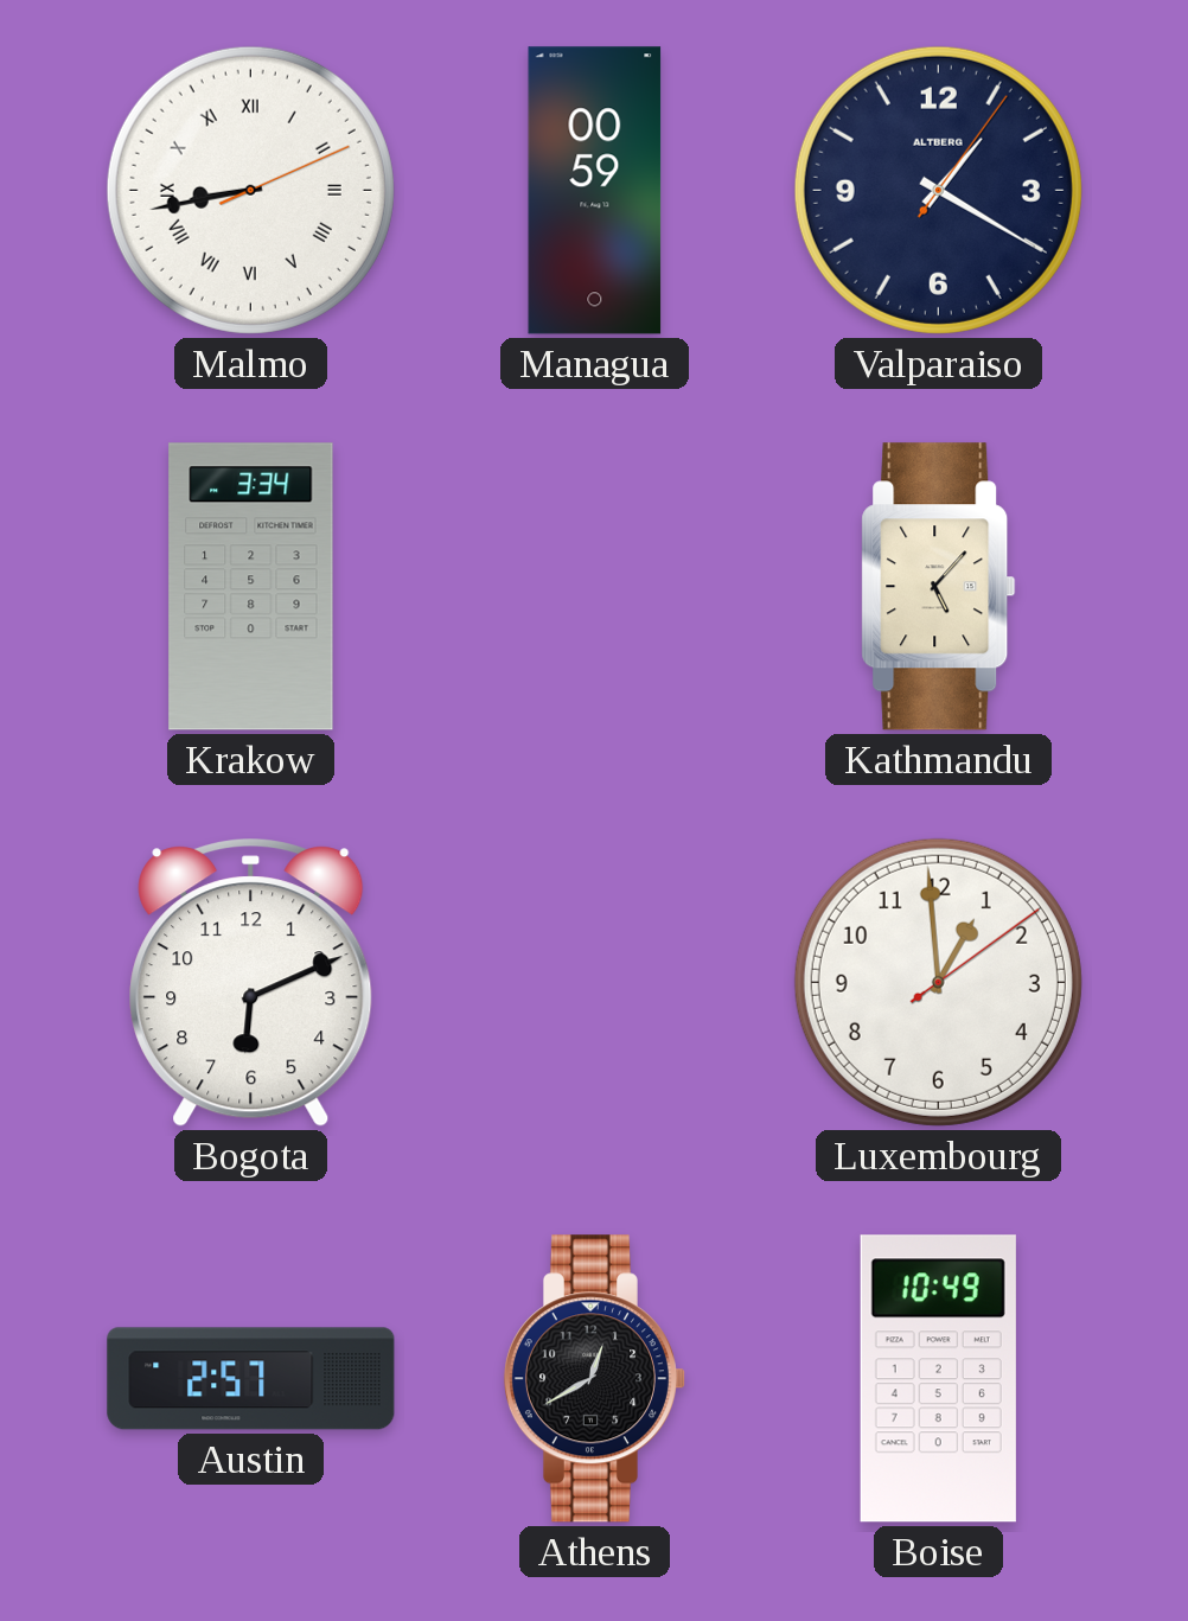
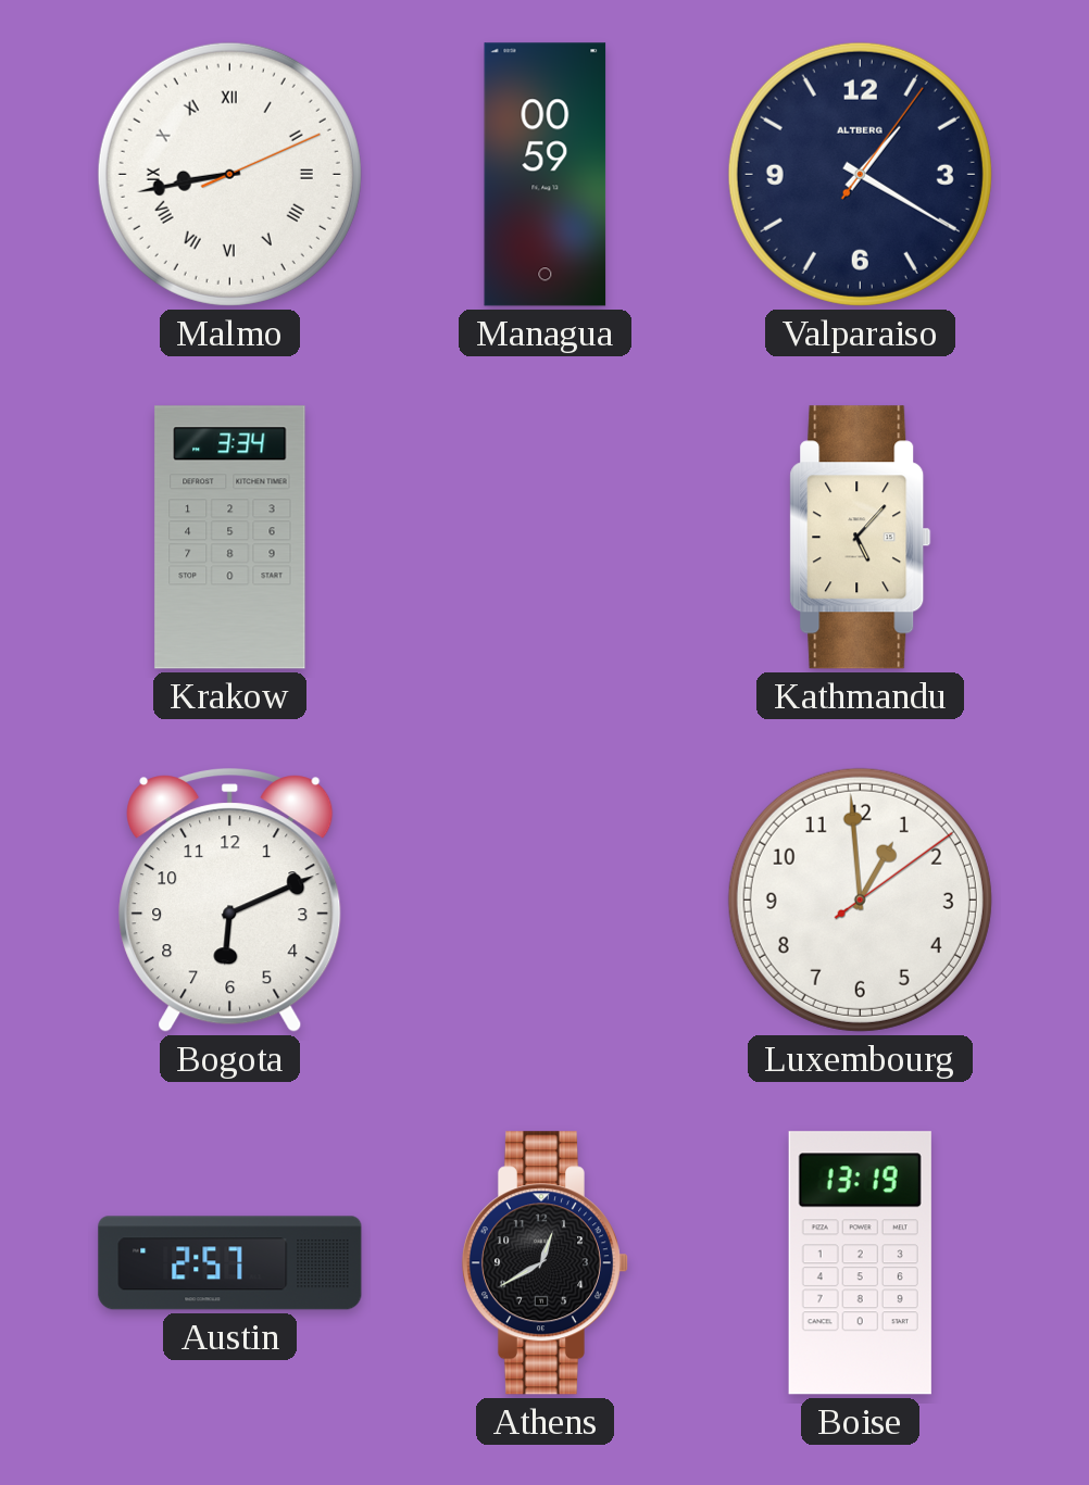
Boise: 10:49 -> 13:19 (860, 1263)
